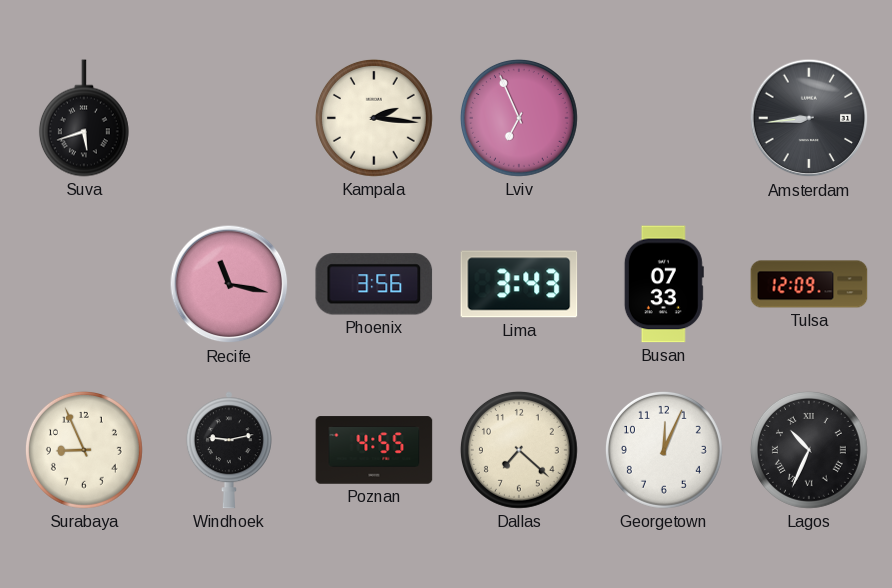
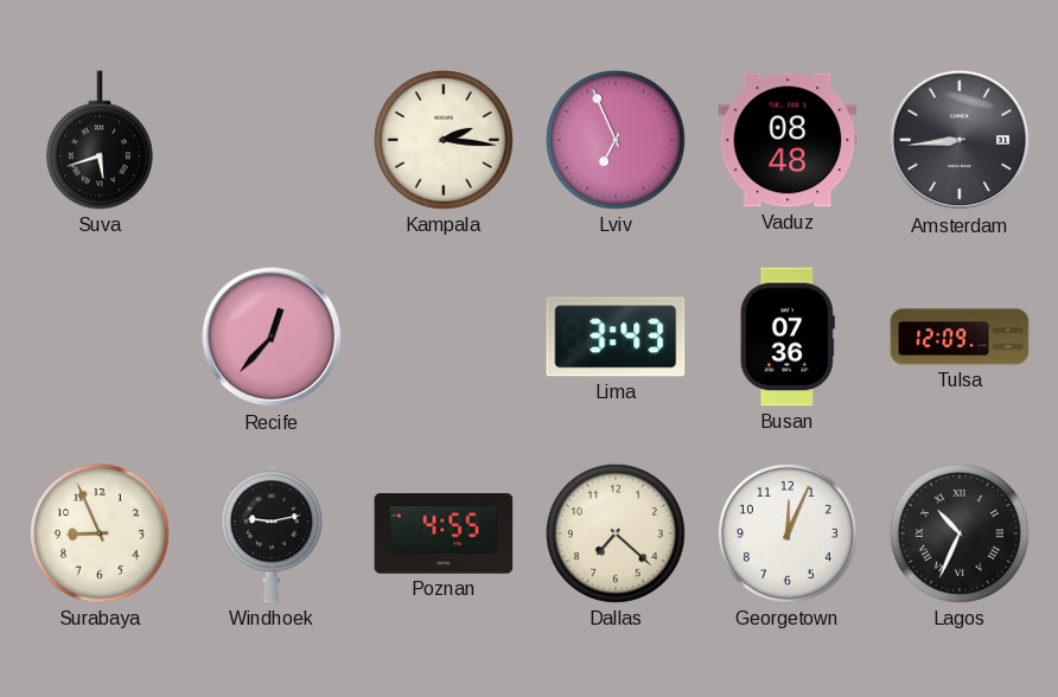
Vaduz: none -> 08:48 (788, 140)
Recife: 11:17 -> 12:37 (272, 337)
Phoenix: 3:56 -> none (374, 284)
Busan: 07:33 -> 07:36 (788, 337)
